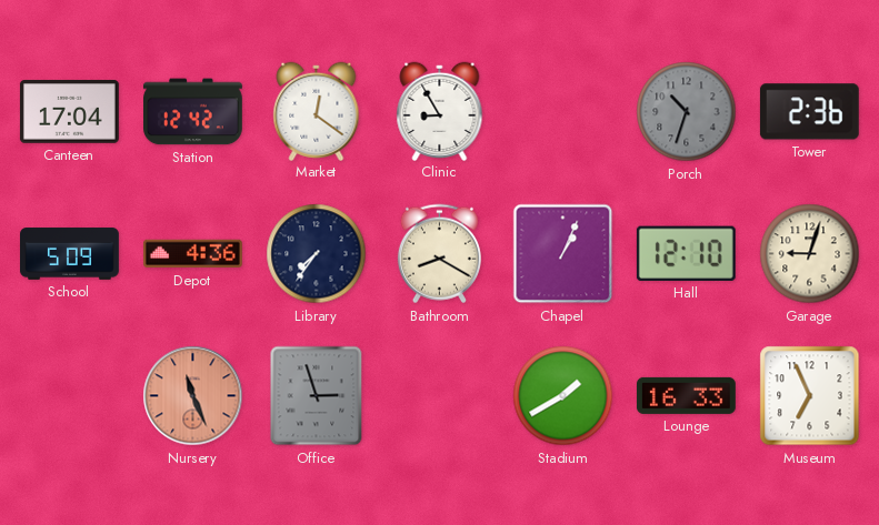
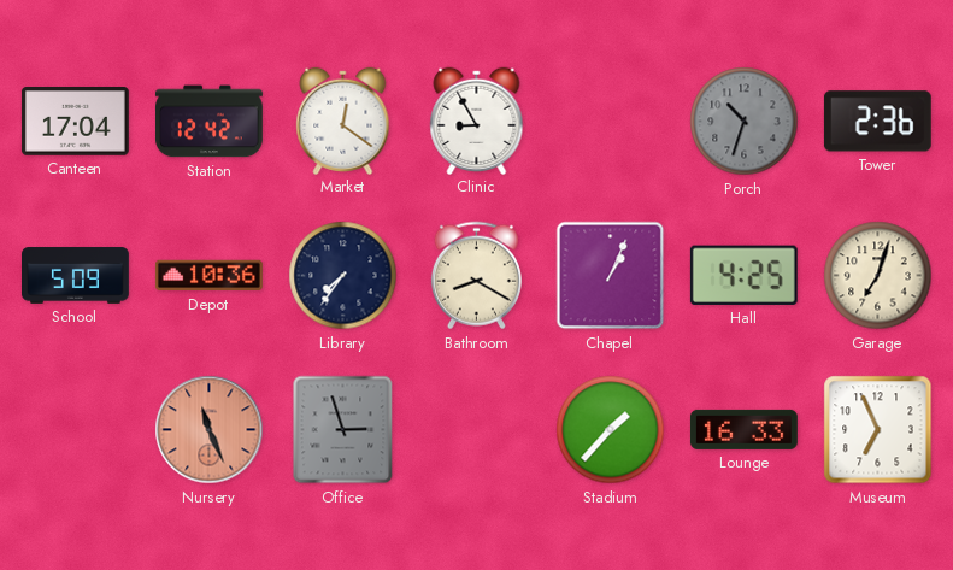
Depot: 4:36 -> 10:36 (210, 276)
Hall: 12:10 -> 4:25 (743, 275)
Garage: 9:03 -> 7:03 (878, 276)
Stadium: 1:40 -> 1:37 (611, 430)
